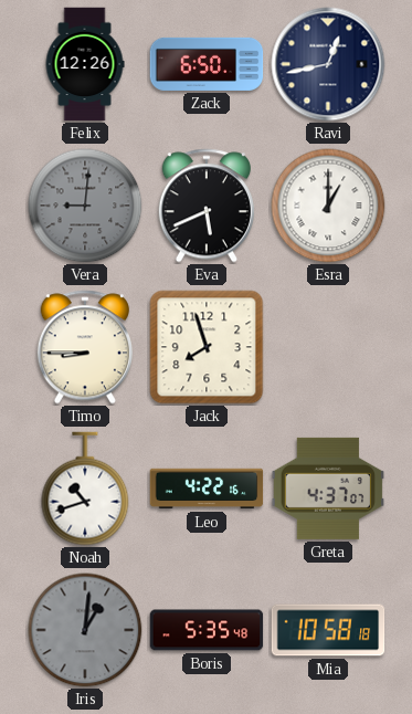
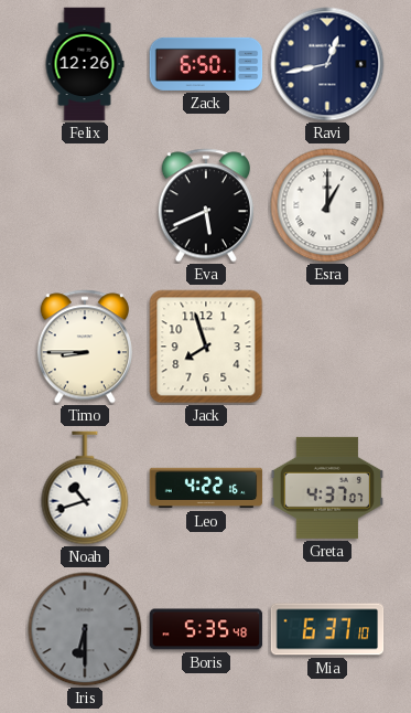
Vera: 9:01 -> none (85, 206)
Iris: 1:01 -> 6:30 (85, 629)
Mia: 10:58 -> 6:37 (327, 629)
